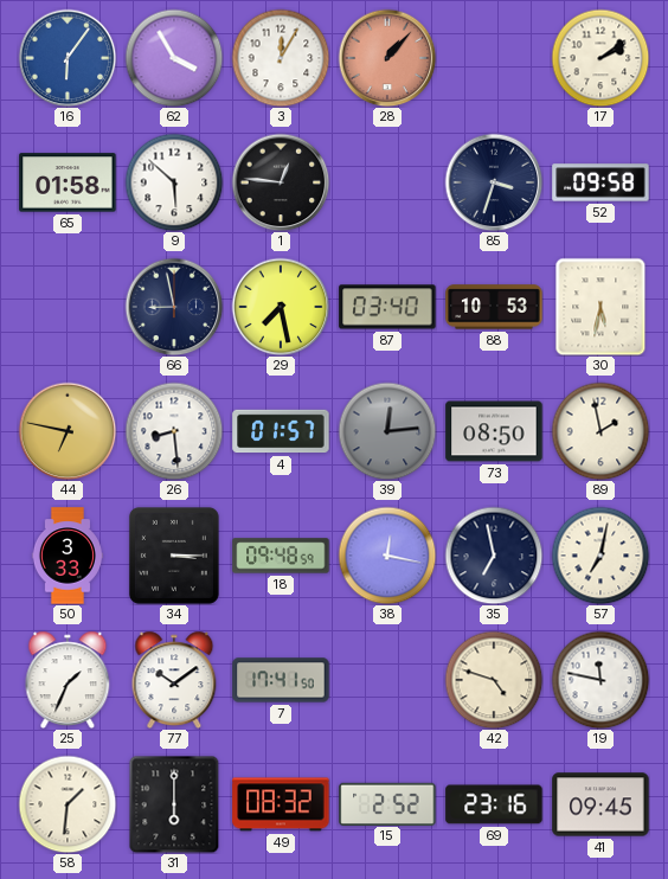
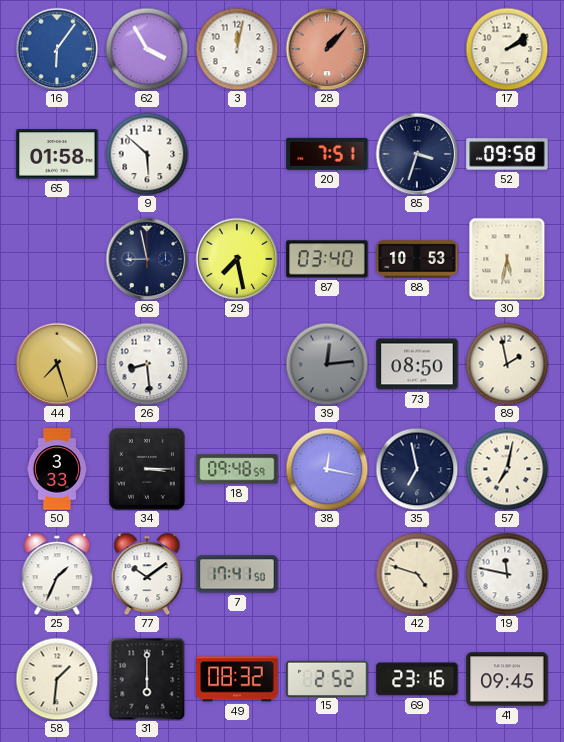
3: 12:05 -> 12:02 (237, 49)
1: 12:46 -> none (281, 182)
20: none -> 7:51 (327, 154)
44: 6:47 -> 7:27 (57, 364)
4: 01:57 -> none (281, 431)
